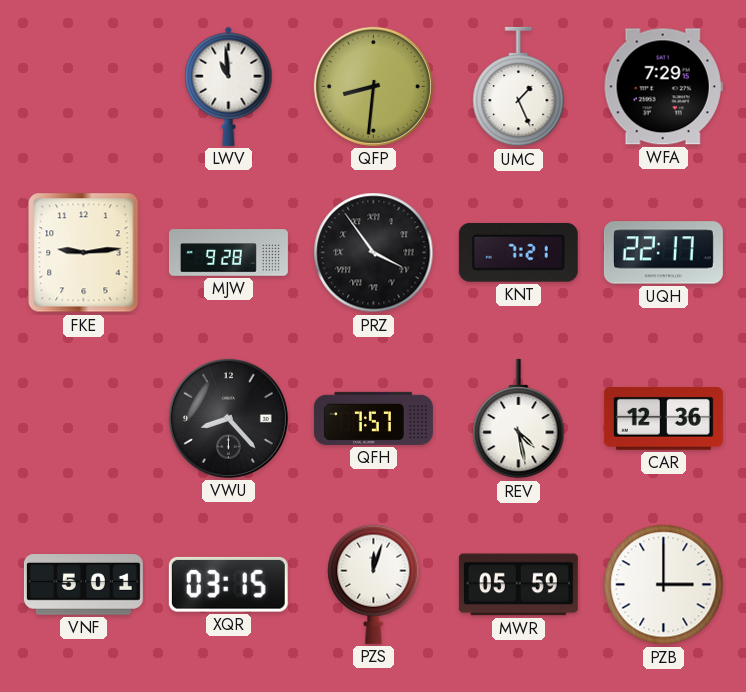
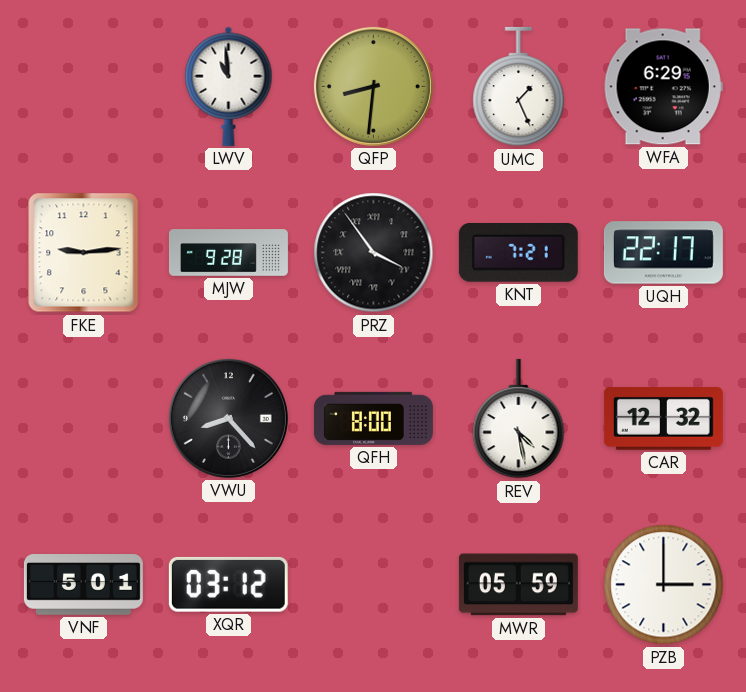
WFA: 7:29 -> 6:29 (663, 87)
QFH: 7:57 -> 8:00 (373, 418)
CAR: 12:36 -> 12:32 (663, 418)
XQR: 03:15 -> 03:12 (228, 584)
PZS: 12:03 -> none (374, 584)
